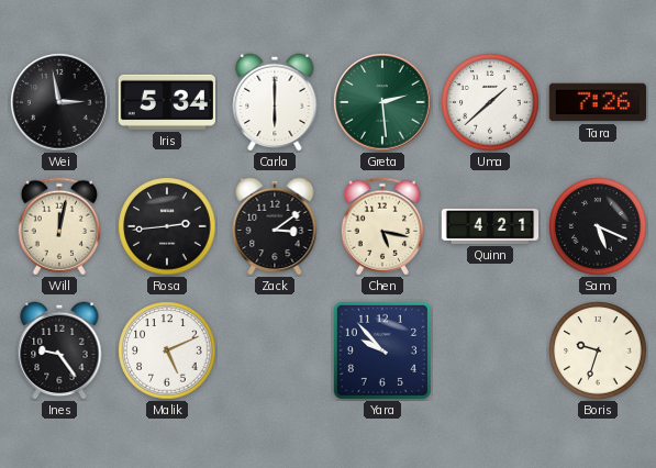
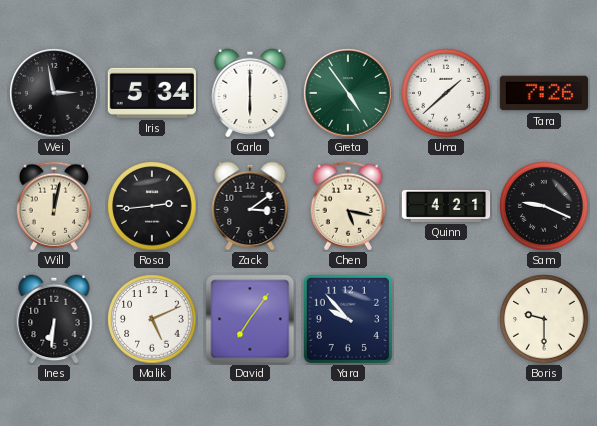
Greta: 2:29 -> 4:54 (348, 93)
Sam: 5:19 -> 9:19 (544, 206)
Ines: 9:24 -> 6:31 (54, 319)
David: none -> 7:06 (250, 319)
Boris: 9:33 -> 9:30 (544, 319)
